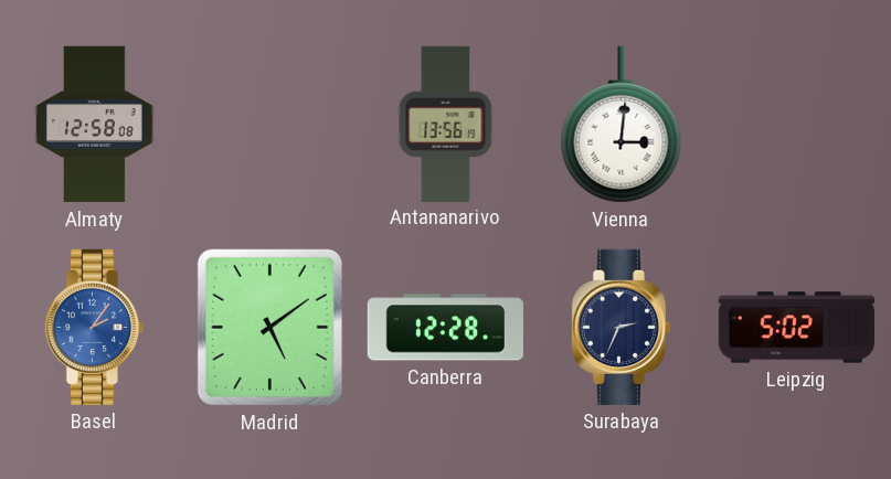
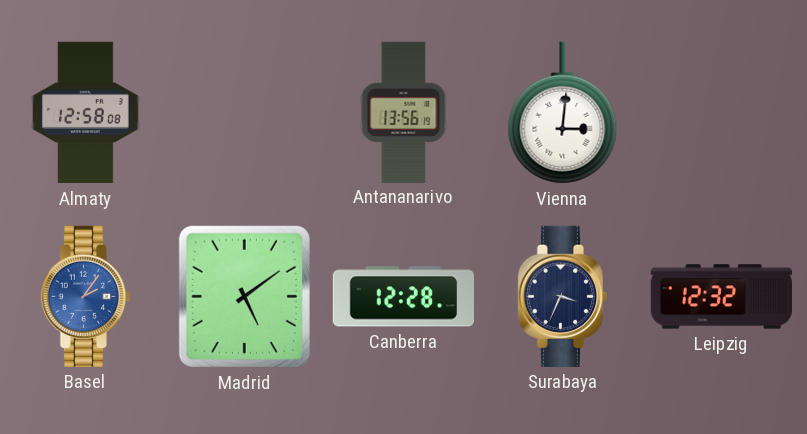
Surabaya: 2:34 -> 3:34 (562, 296)
Leipzig: 5:02 -> 12:32 (721, 297)
